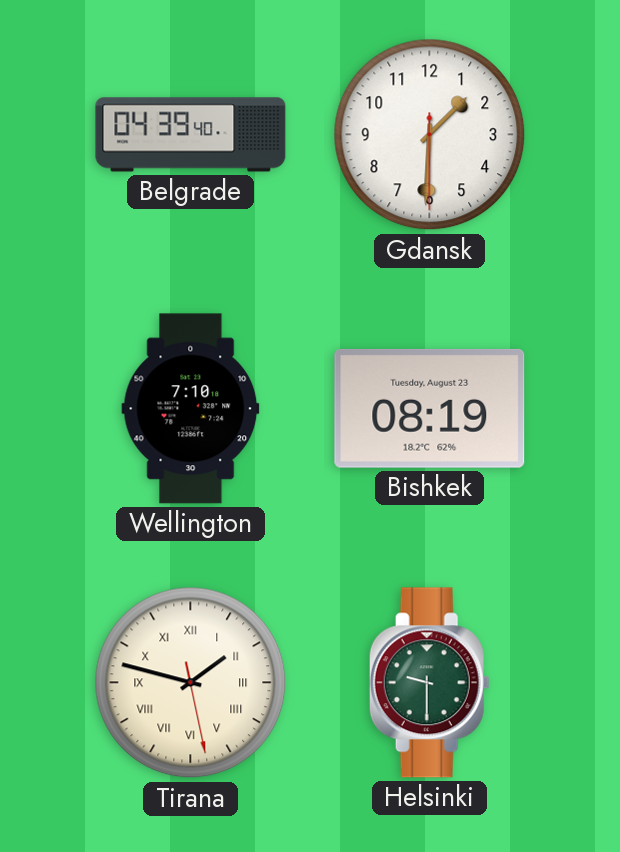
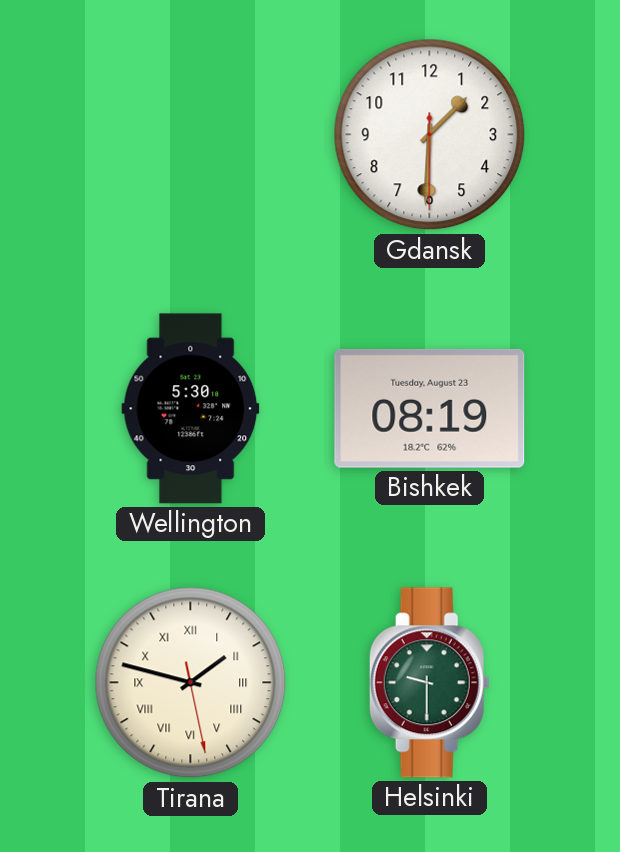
Belgrade: 04:39 -> none (191, 135)
Wellington: 7:10 -> 5:30 (191, 409)
